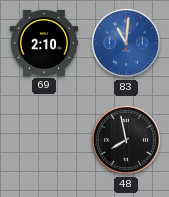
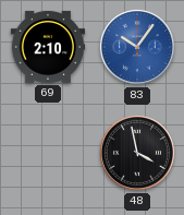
83: 11:01 -> 10:06 (137, 47)
48: 7:58 -> 3:58 (137, 153)
